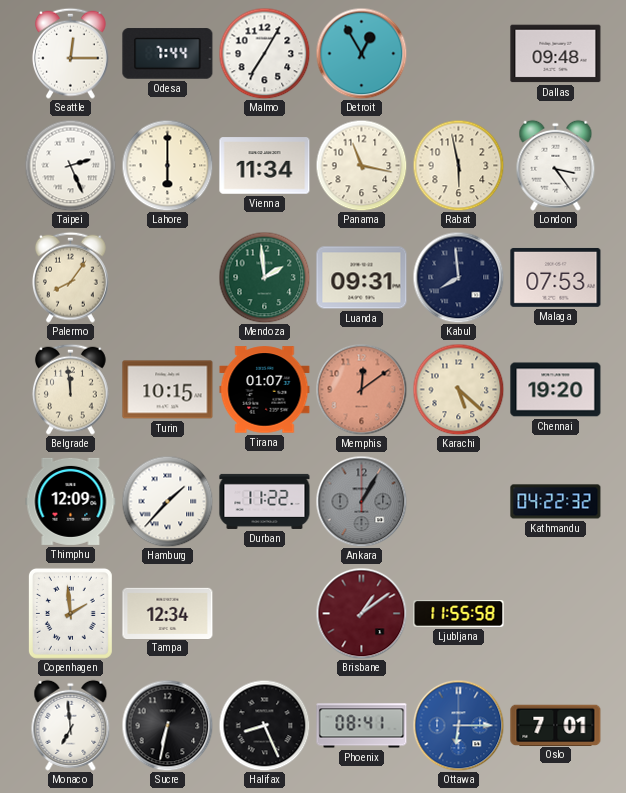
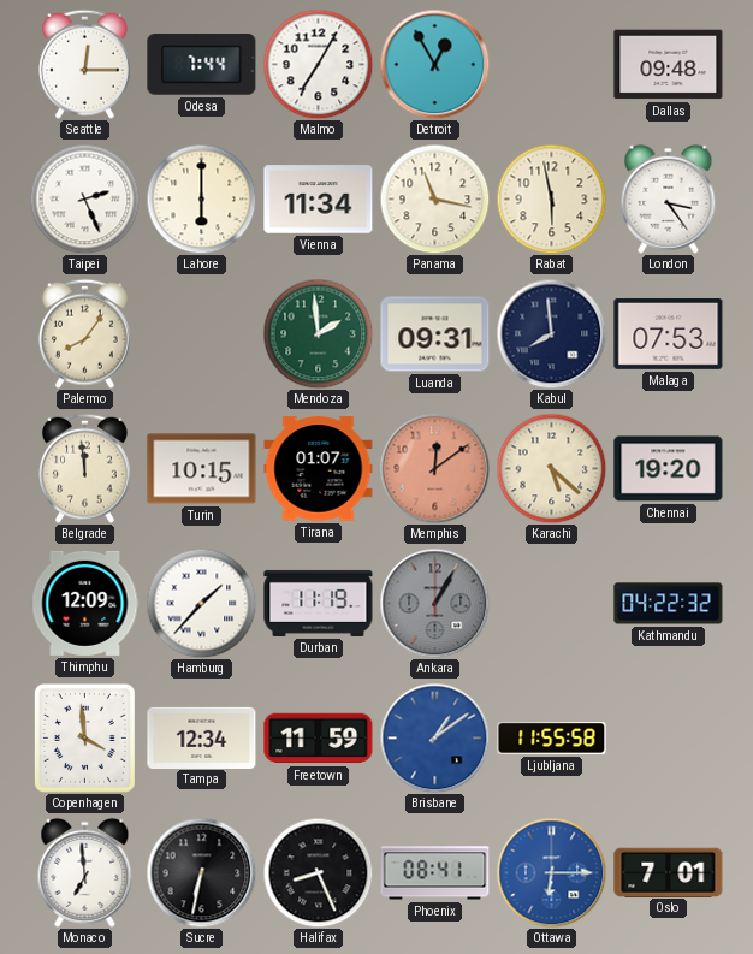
Durban: 11:22 -> 11:19 (319, 603)
Copenhagen: 1:59 -> 3:59 (84, 737)
Freetown: none -> 11:59 (319, 739)
Brisbane dial: burgundy -> blue (434, 737)
